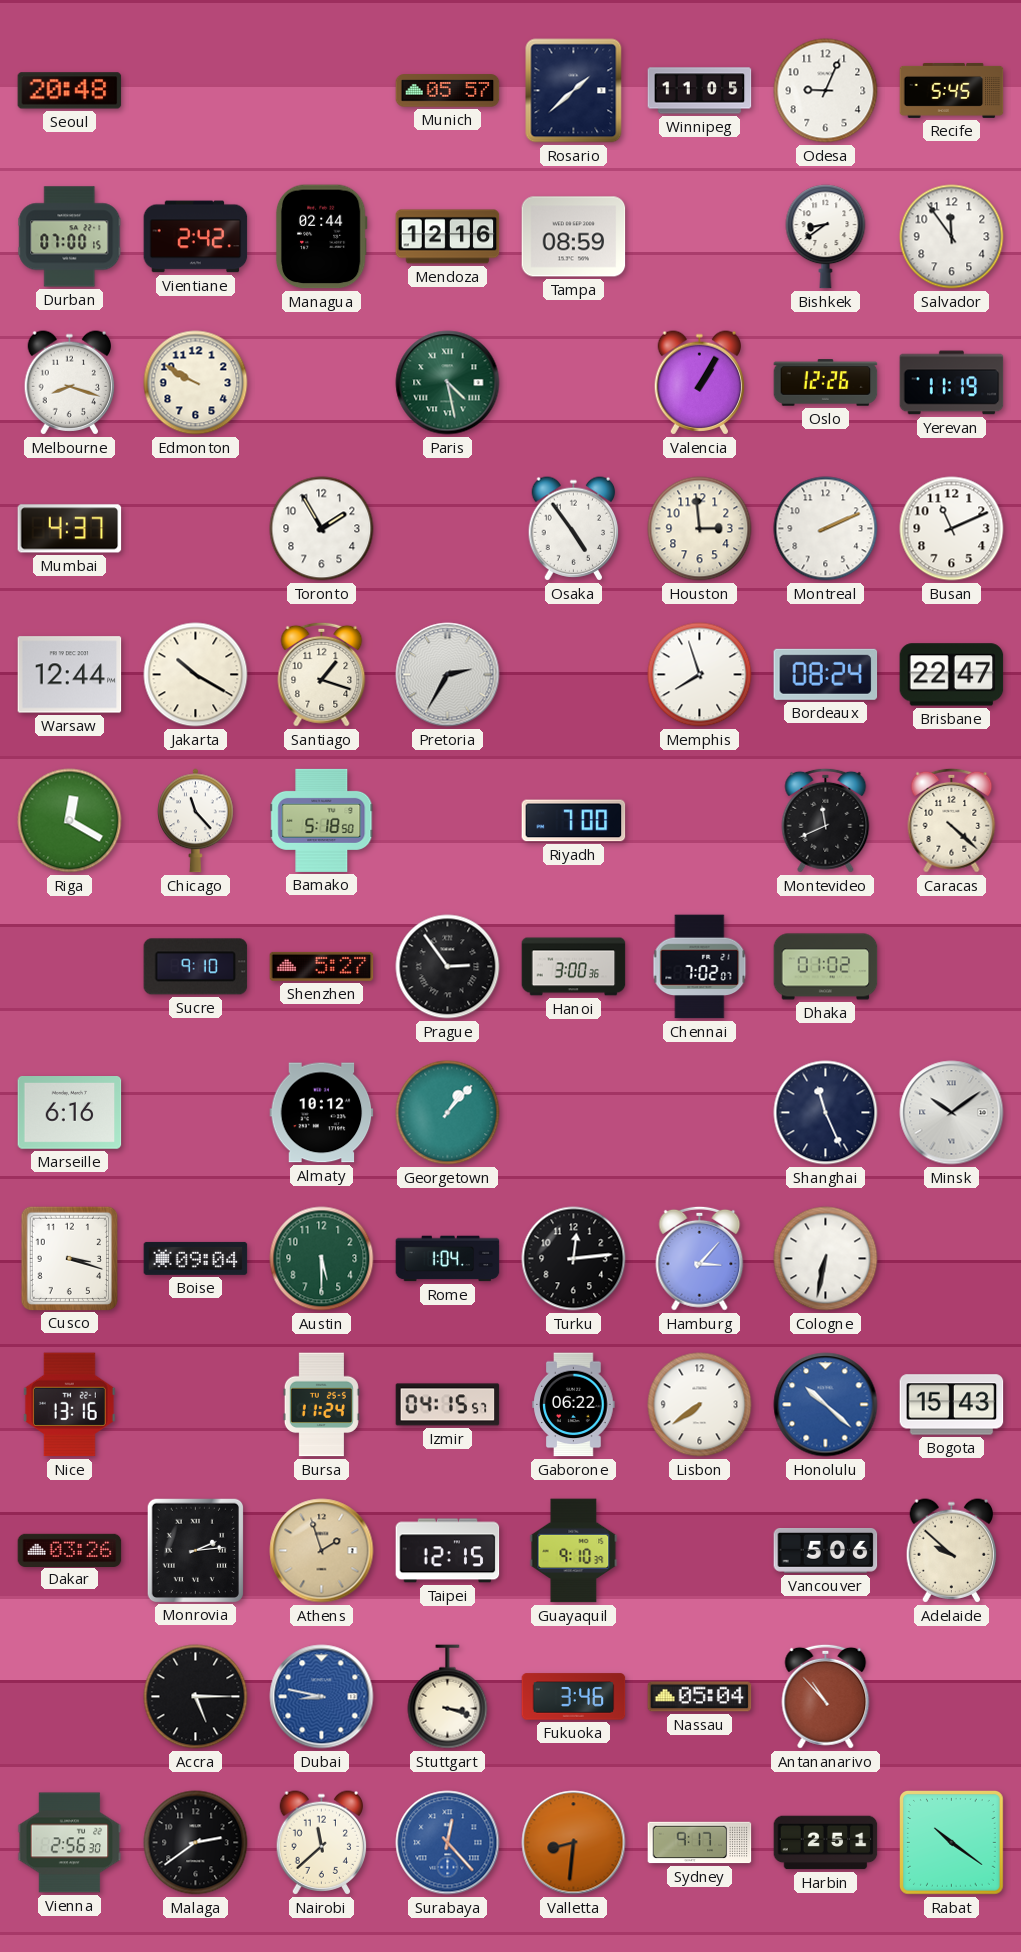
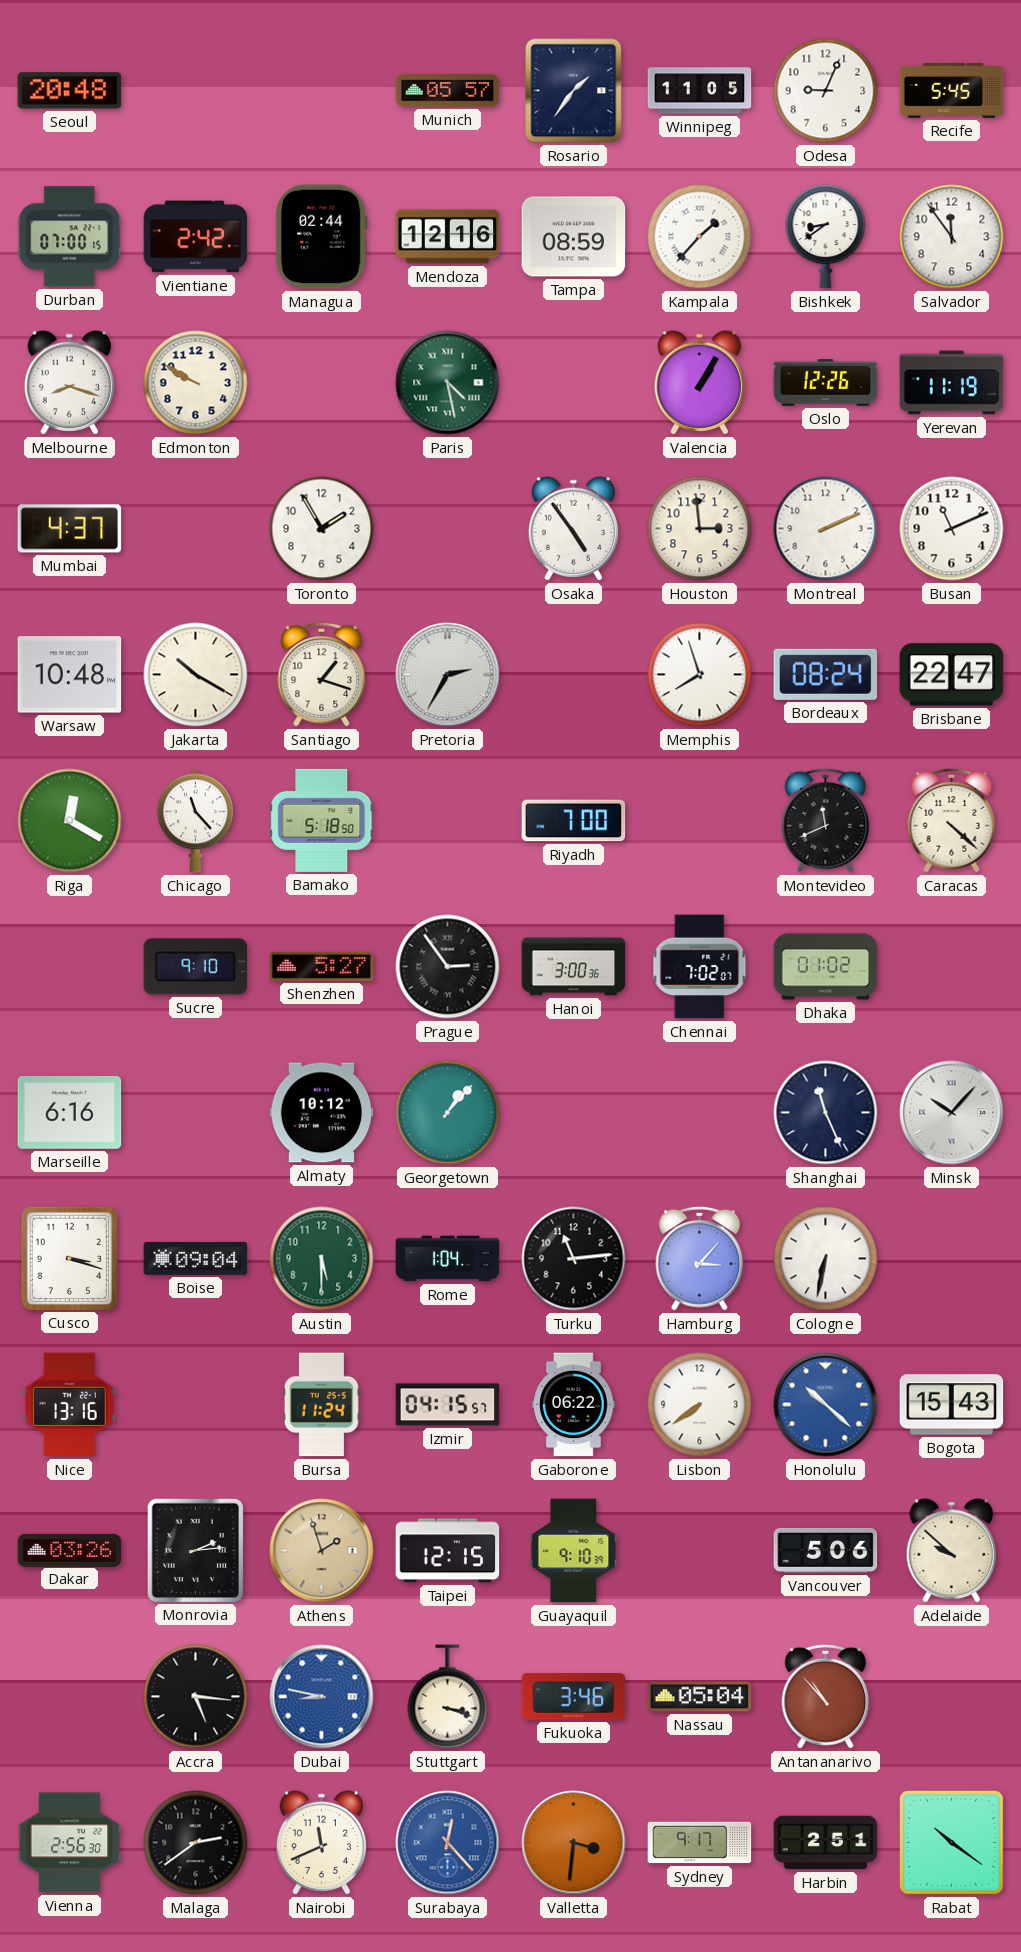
Rosario: 1:38 -> 1:36 (574, 91)
Kampala: none -> 1:37 (700, 237)
Warsaw: 12:44 -> 10:48 (70, 675)
Minsk: 10:09 -> 10:07 (952, 1113)
Turku: 12:14 -> 11:14 (574, 1259)
Accra: 5:15 -> 5:16 (196, 1697)
Nairobi: 11:38 -> 11:41 (322, 1843)
Valletta: 8:31 -> 3:31 (574, 1843)
